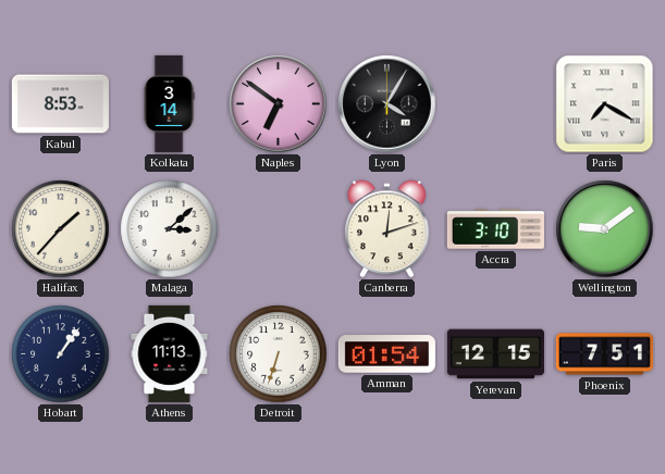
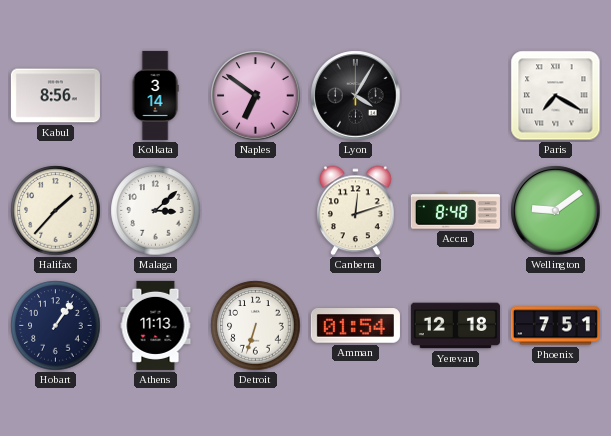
Kabul: 8:53 -> 8:56 (55, 96)
Accra: 3:10 -> 8:48 (455, 211)
Yerevan: 12:15 -> 12:18 (455, 326)
